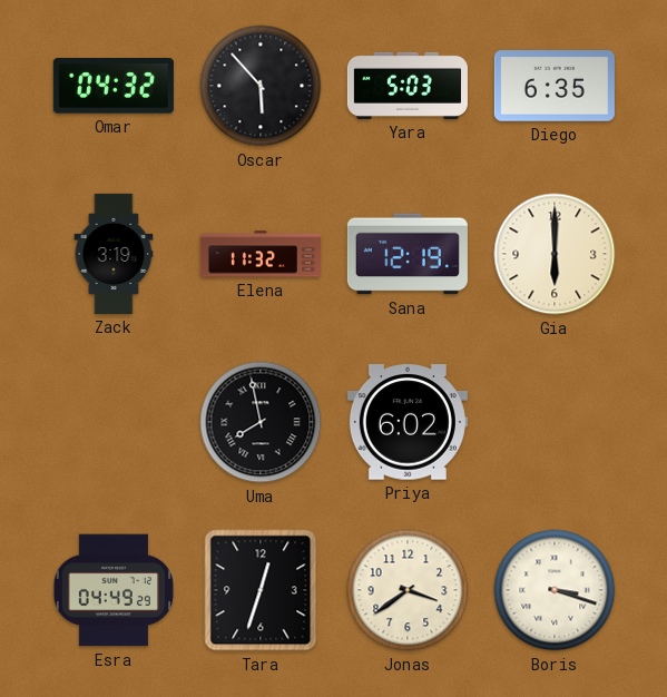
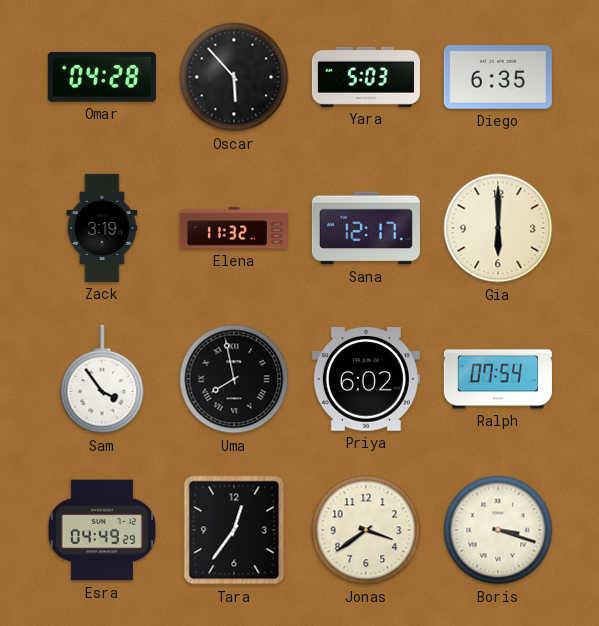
Omar: 04:32 -> 04:28 (102, 77)
Sana: 12:19 -> 12:17 (366, 228)
Sam: none -> 3:54 (102, 379)
Ralph: none -> 07:54 (498, 379)
Tara: 12:33 -> 12:36 (234, 530)
